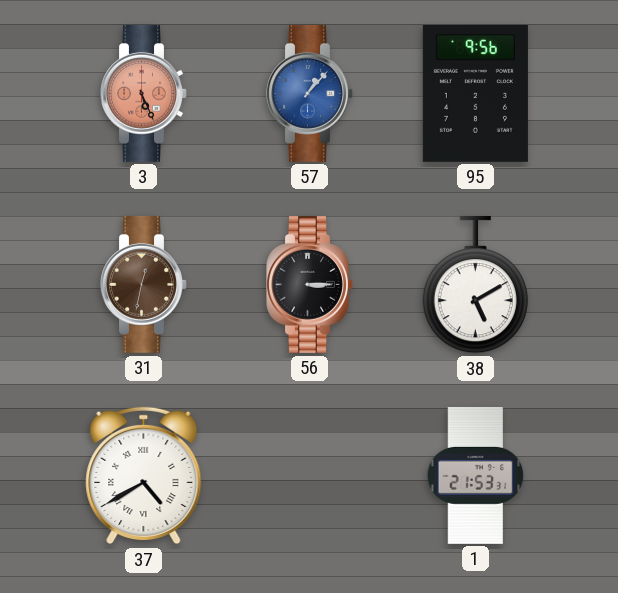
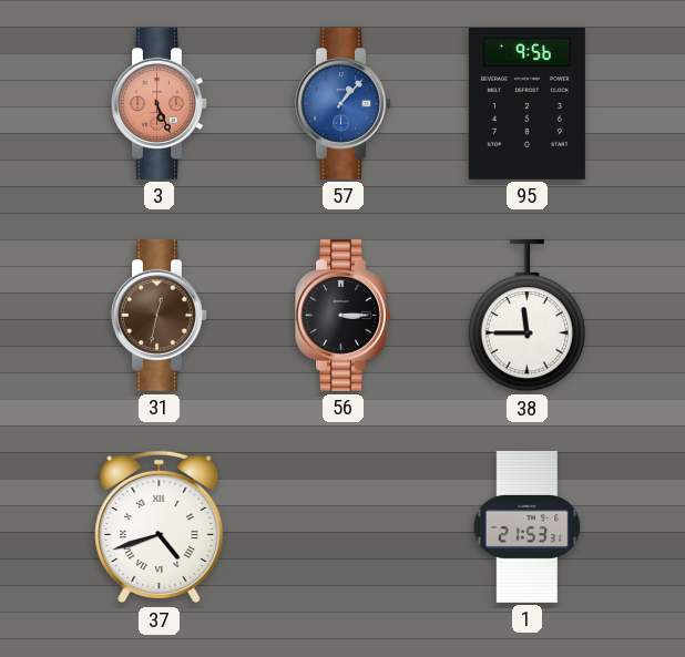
38: 5:10 -> 11:45 (526, 316)
37: 4:40 -> 4:42 (160, 527)
